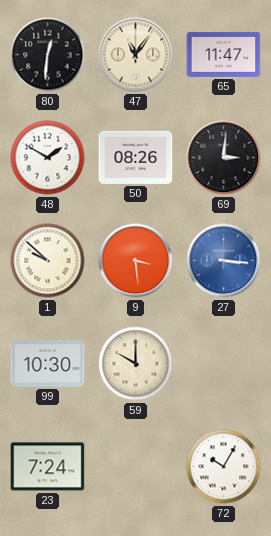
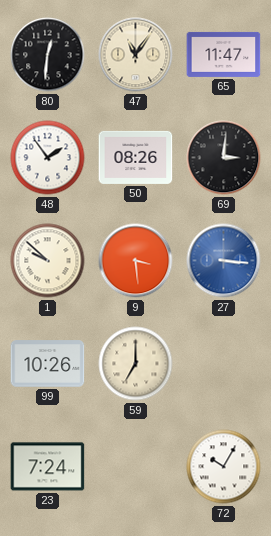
48: 1:50 -> 1:54 (48, 158)
99: 10:30 -> 10:26 (48, 364)
59: 10:00 -> 7:00 (136, 364)
